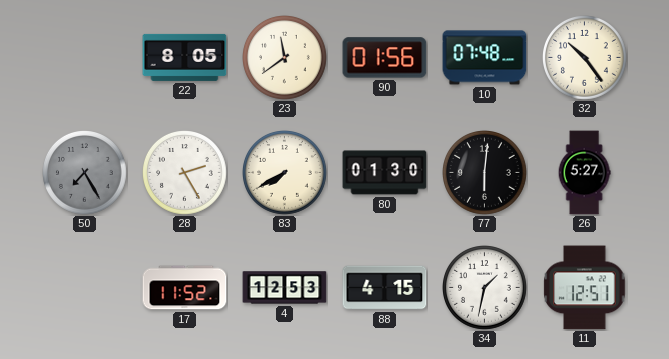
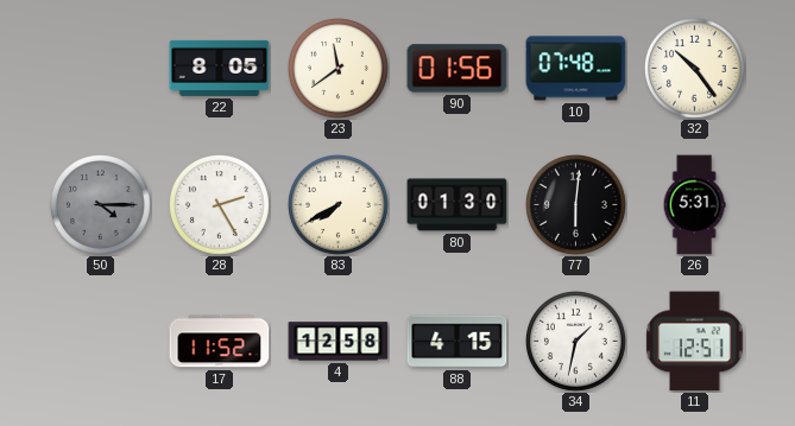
50: 7:25 -> 4:15 (101, 205)
26: 5:27 -> 5:31 (694, 205)
4: 12:53 -> 12:58 (339, 342)
